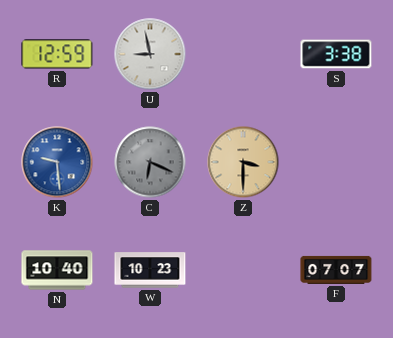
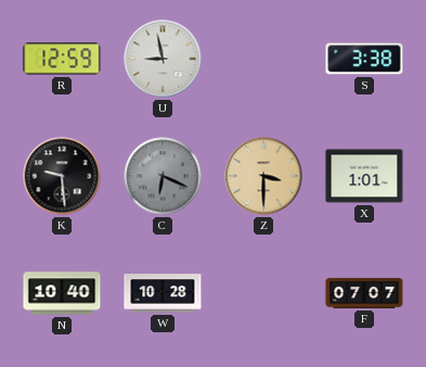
K dial: blue -> black (62, 176)
X: none -> 1:01 (364, 176)
W: 10:23 -> 10:28 (163, 293)
